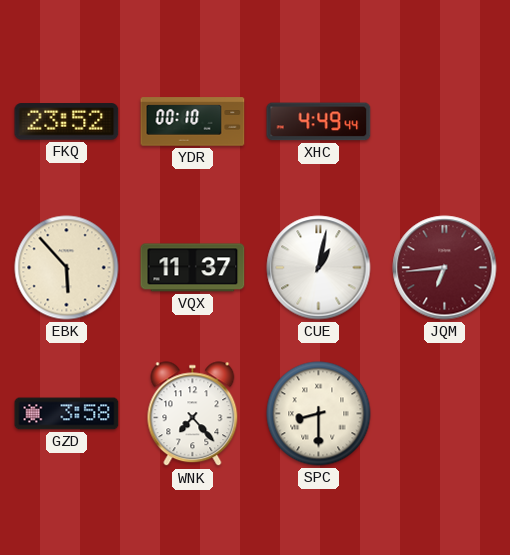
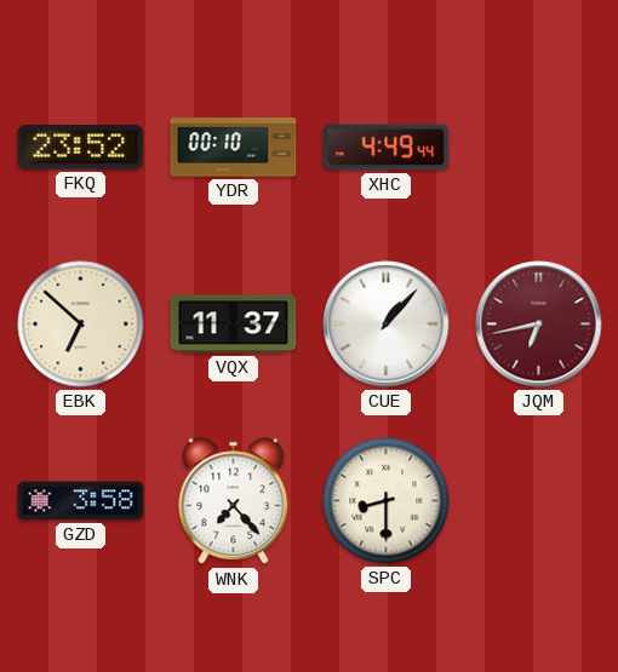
EBK: 5:53 -> 6:52 (81, 324)
CUE: 1:02 -> 1:07 (387, 324)
JQM: 6:44 -> 6:43 (539, 324)
